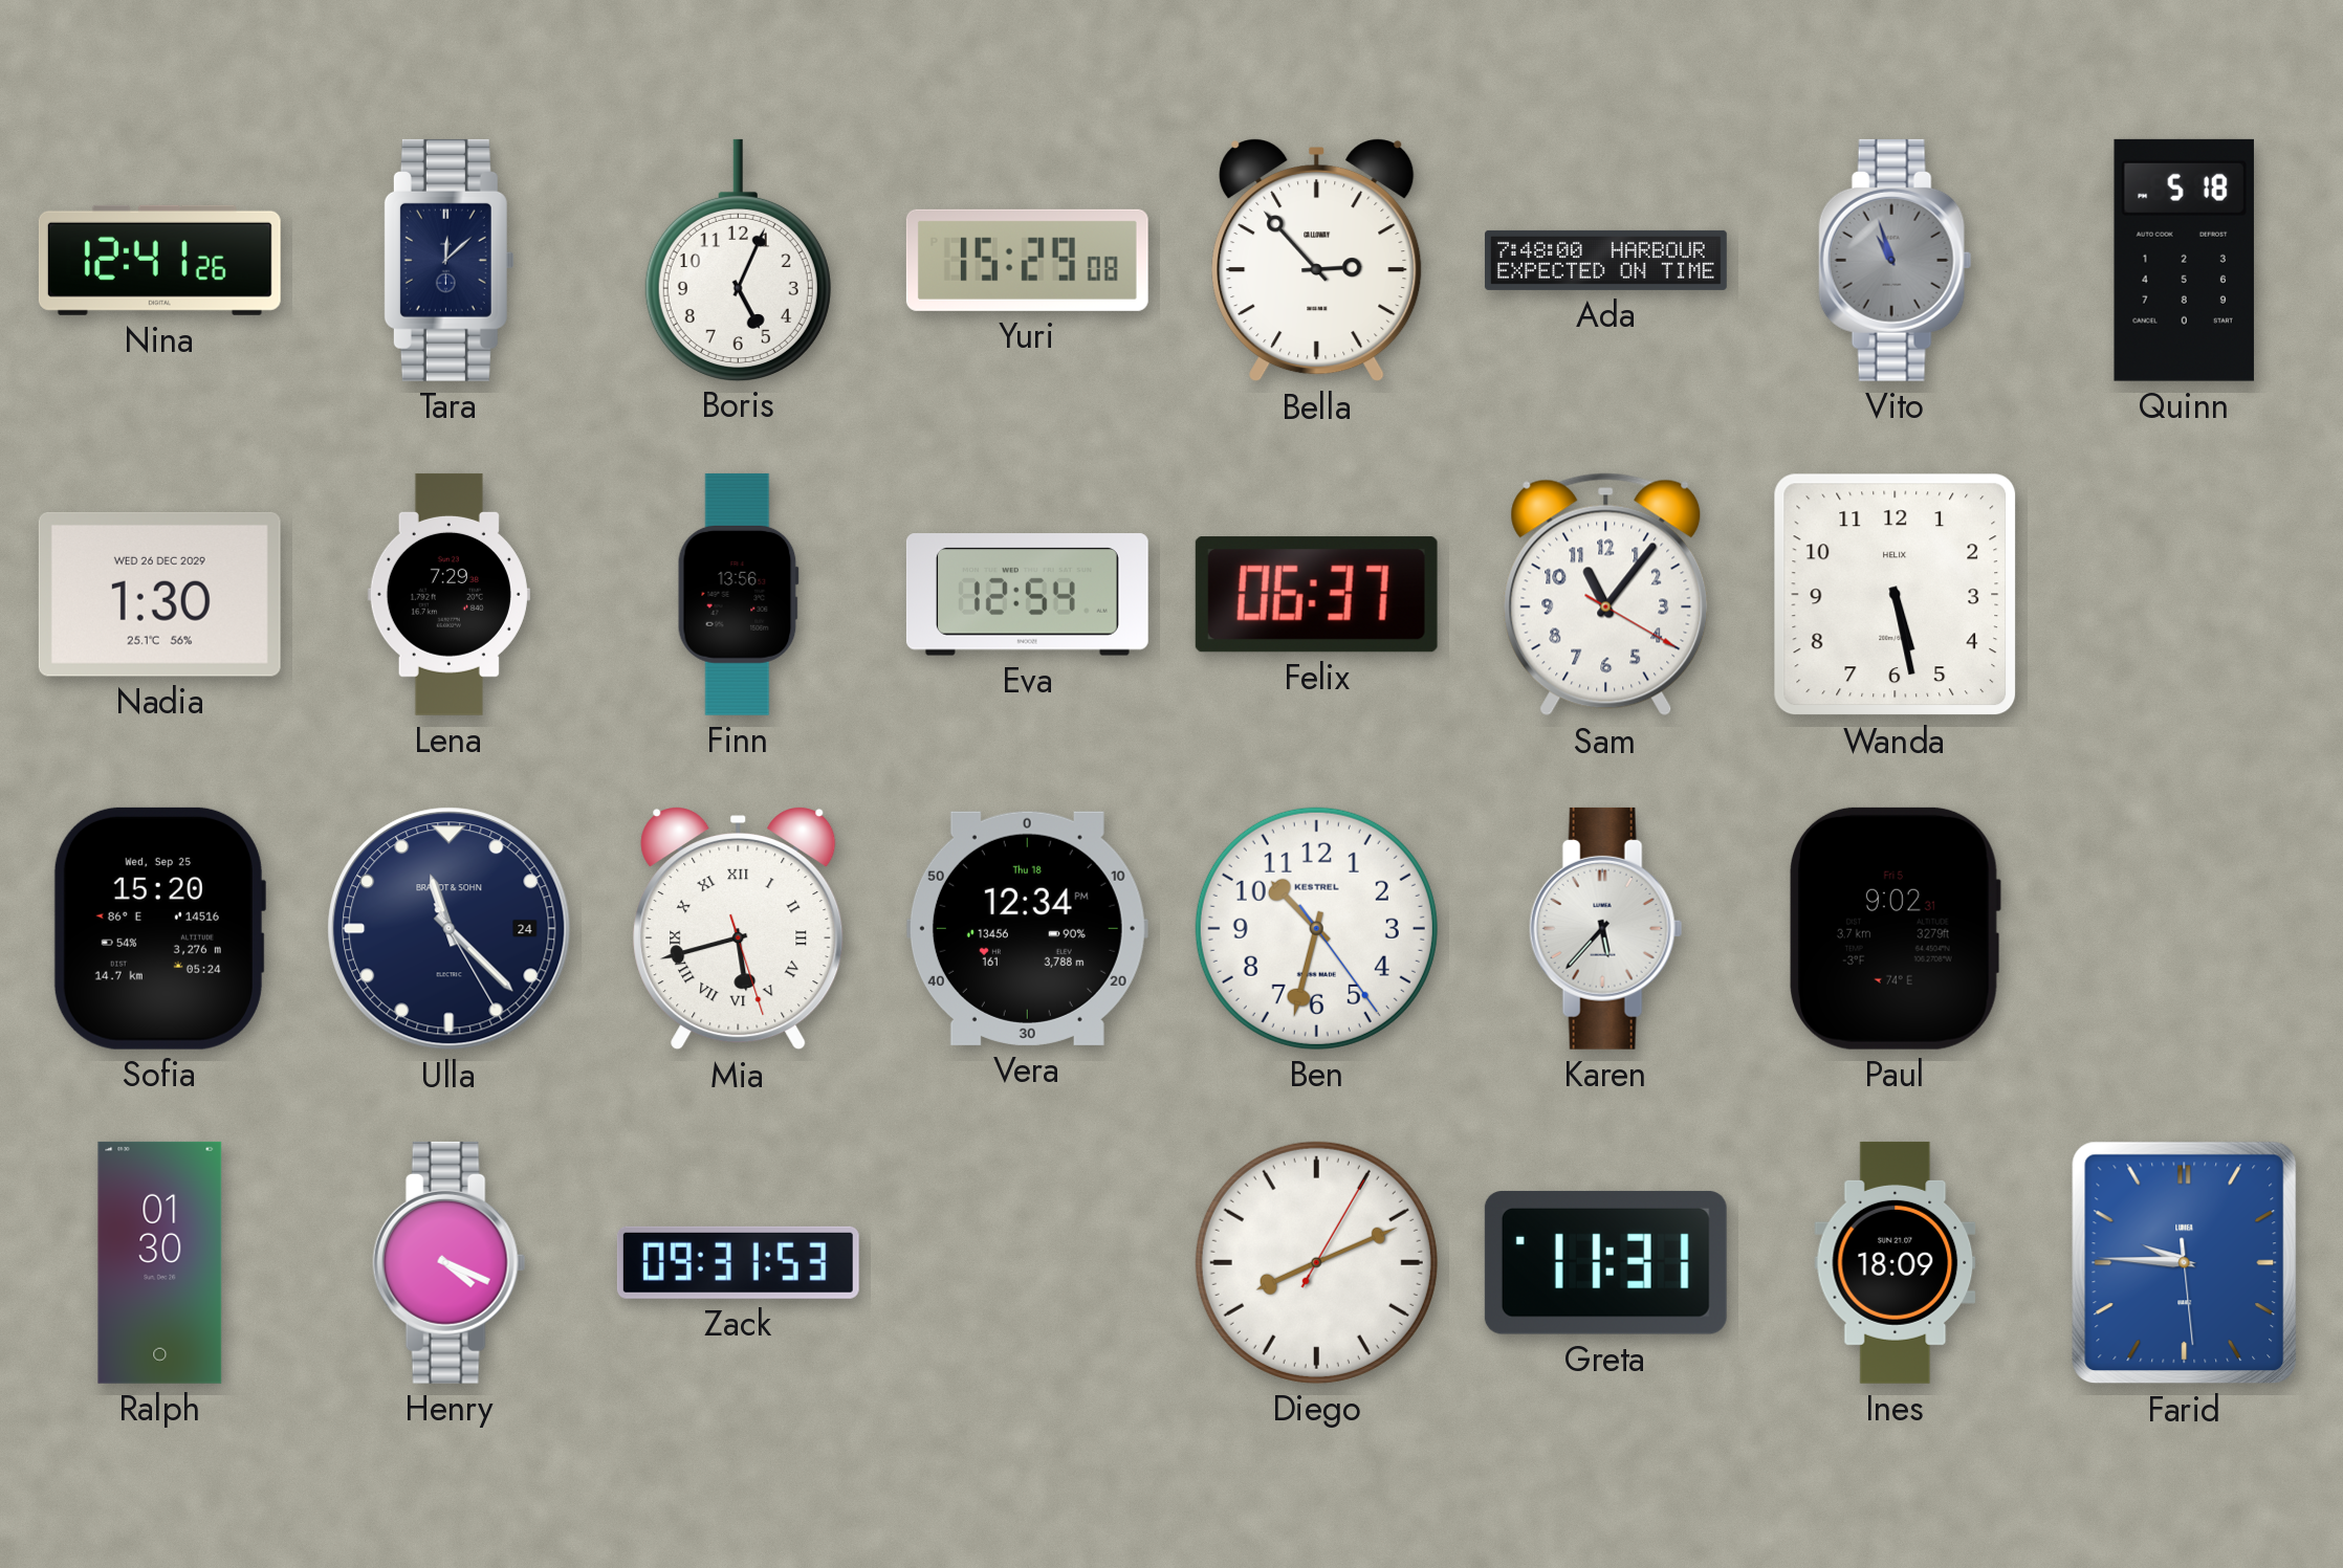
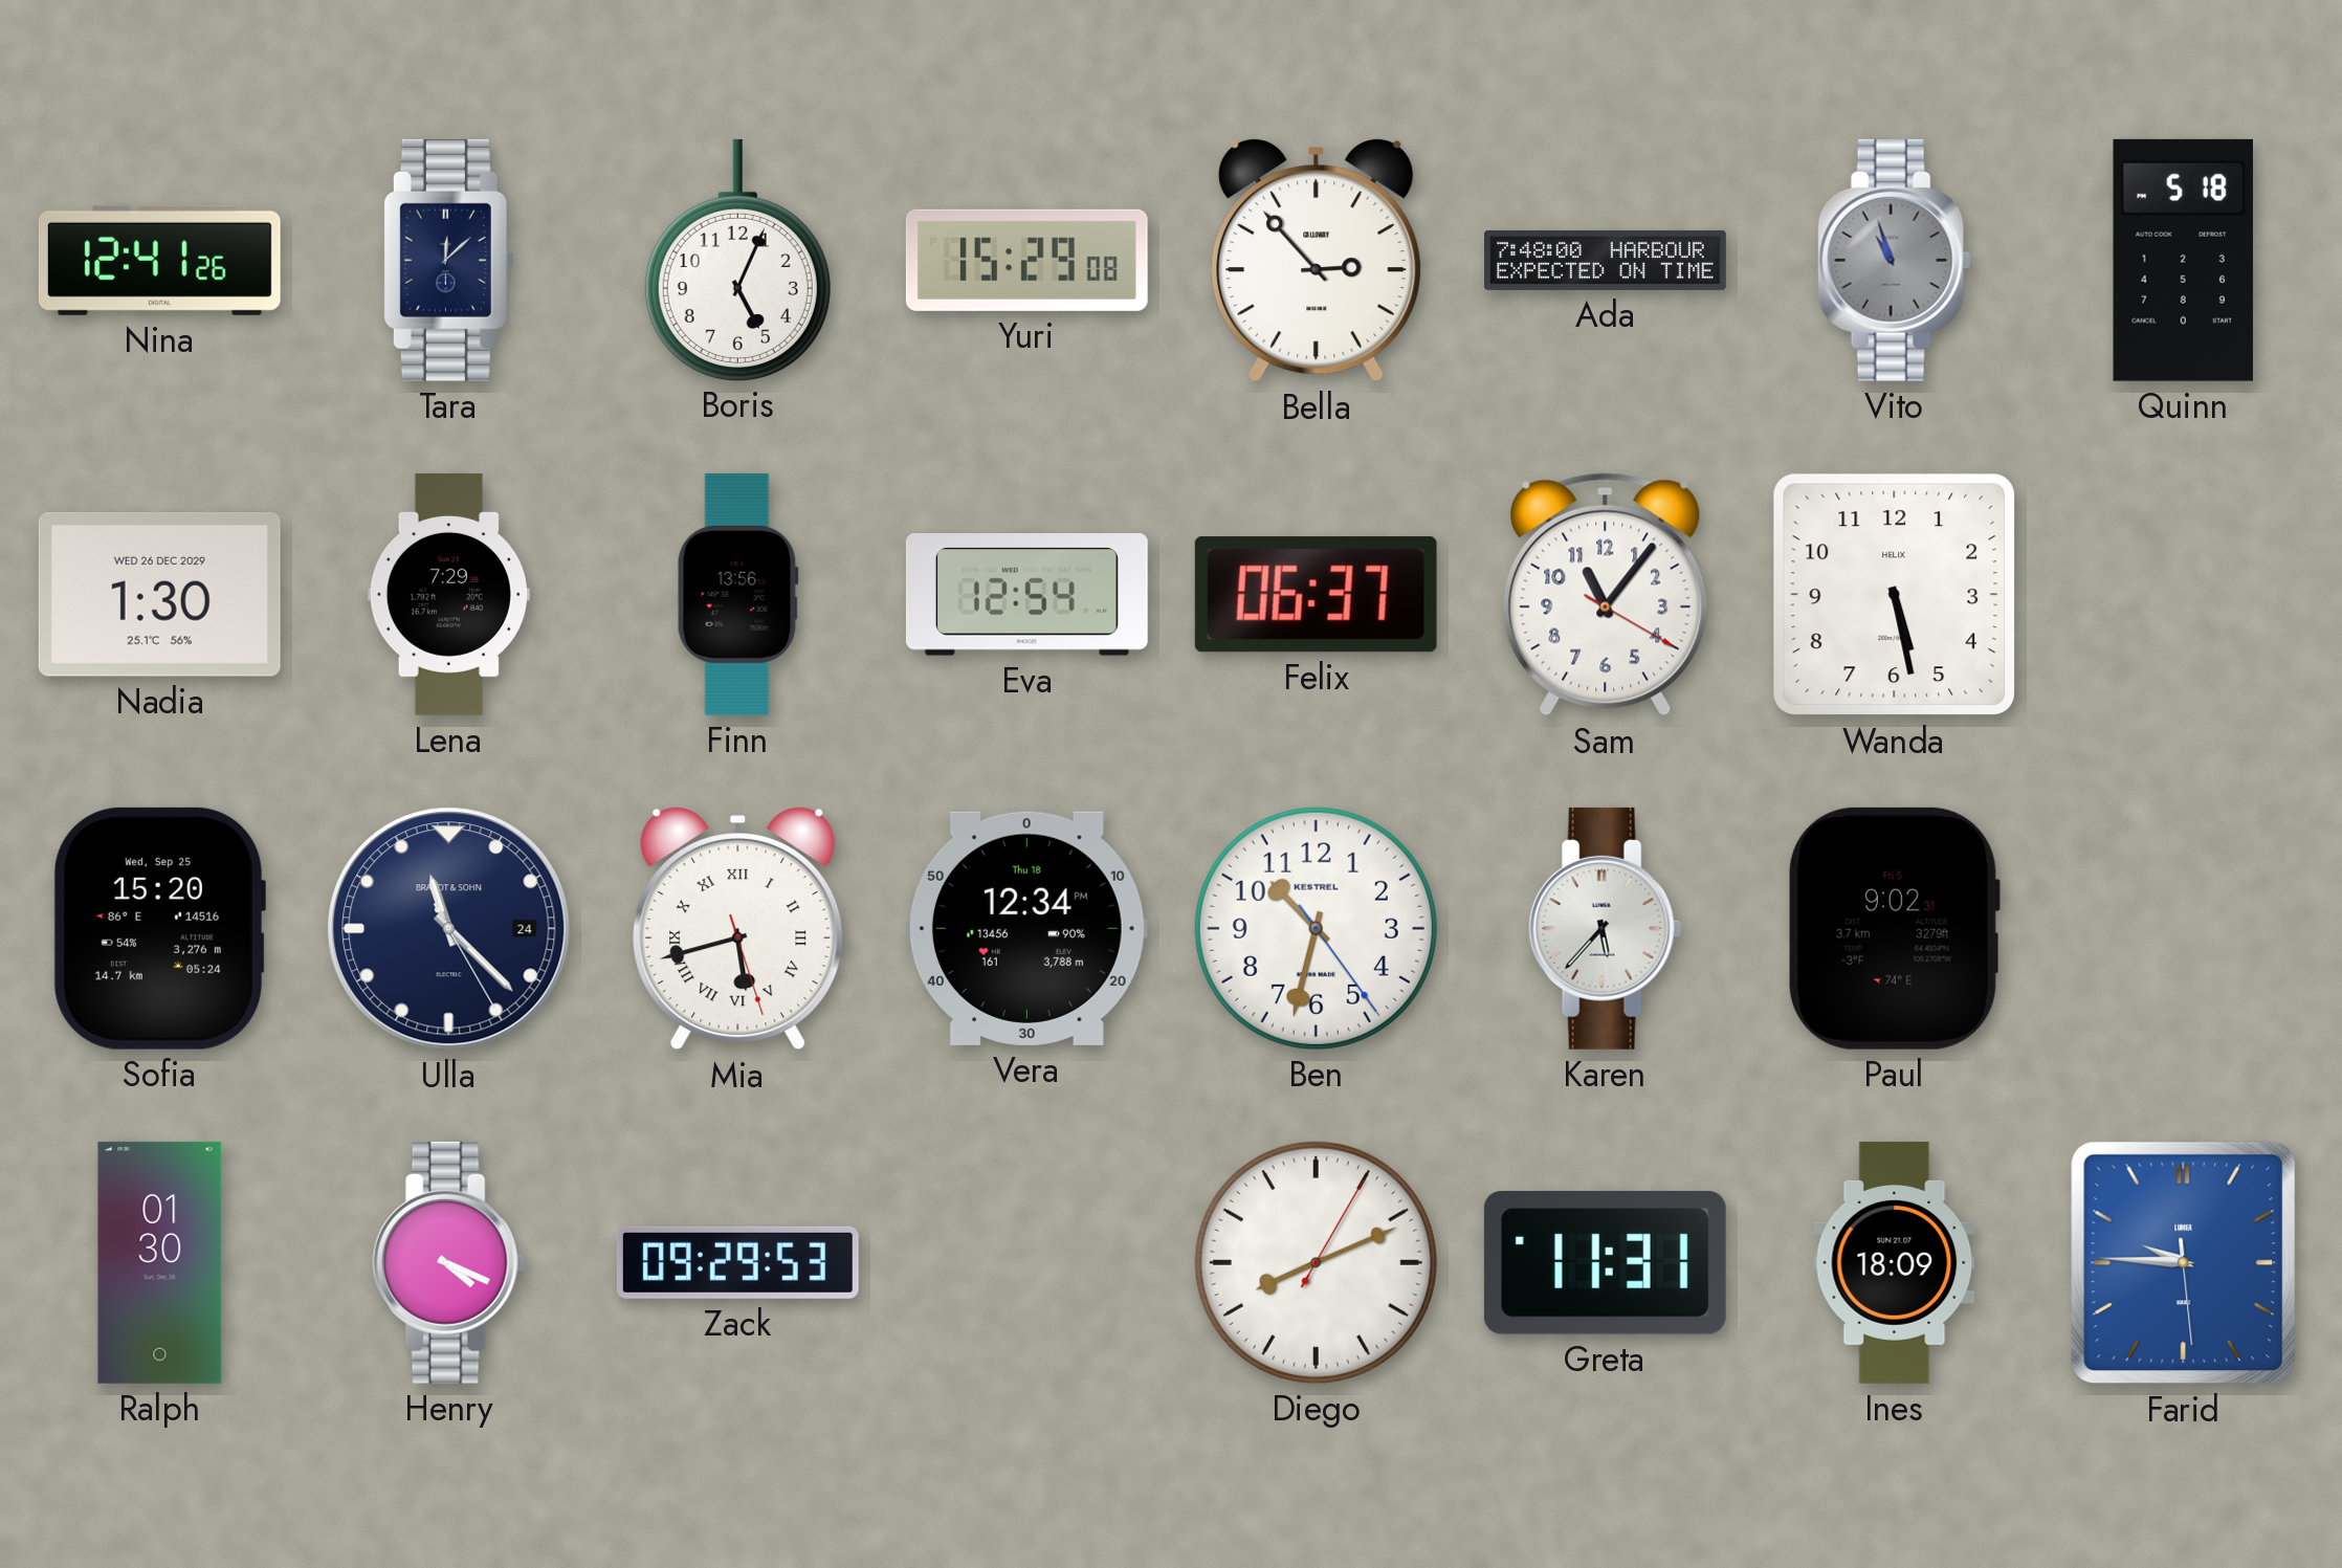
Zack: 09:31 -> 09:29 (737, 1262)
